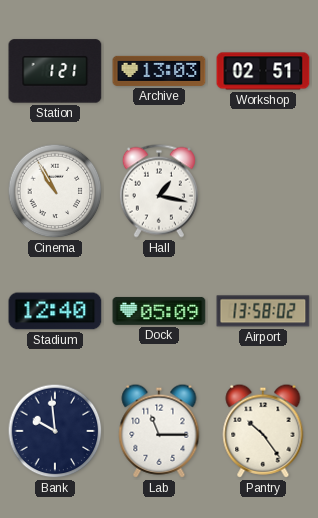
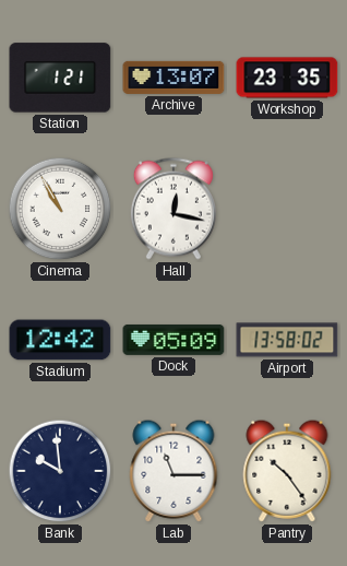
Archive: 13:03 -> 13:07 (174, 78)
Workshop: 02:51 -> 23:35 (287, 78)
Hall: 1:17 -> 12:17 (174, 209)
Stadium: 12:40 -> 12:42 (60, 340)
